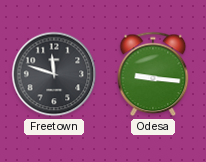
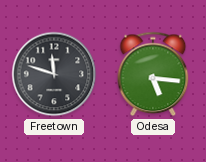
Odesa: 9:16 -> 5:16 (153, 74)
